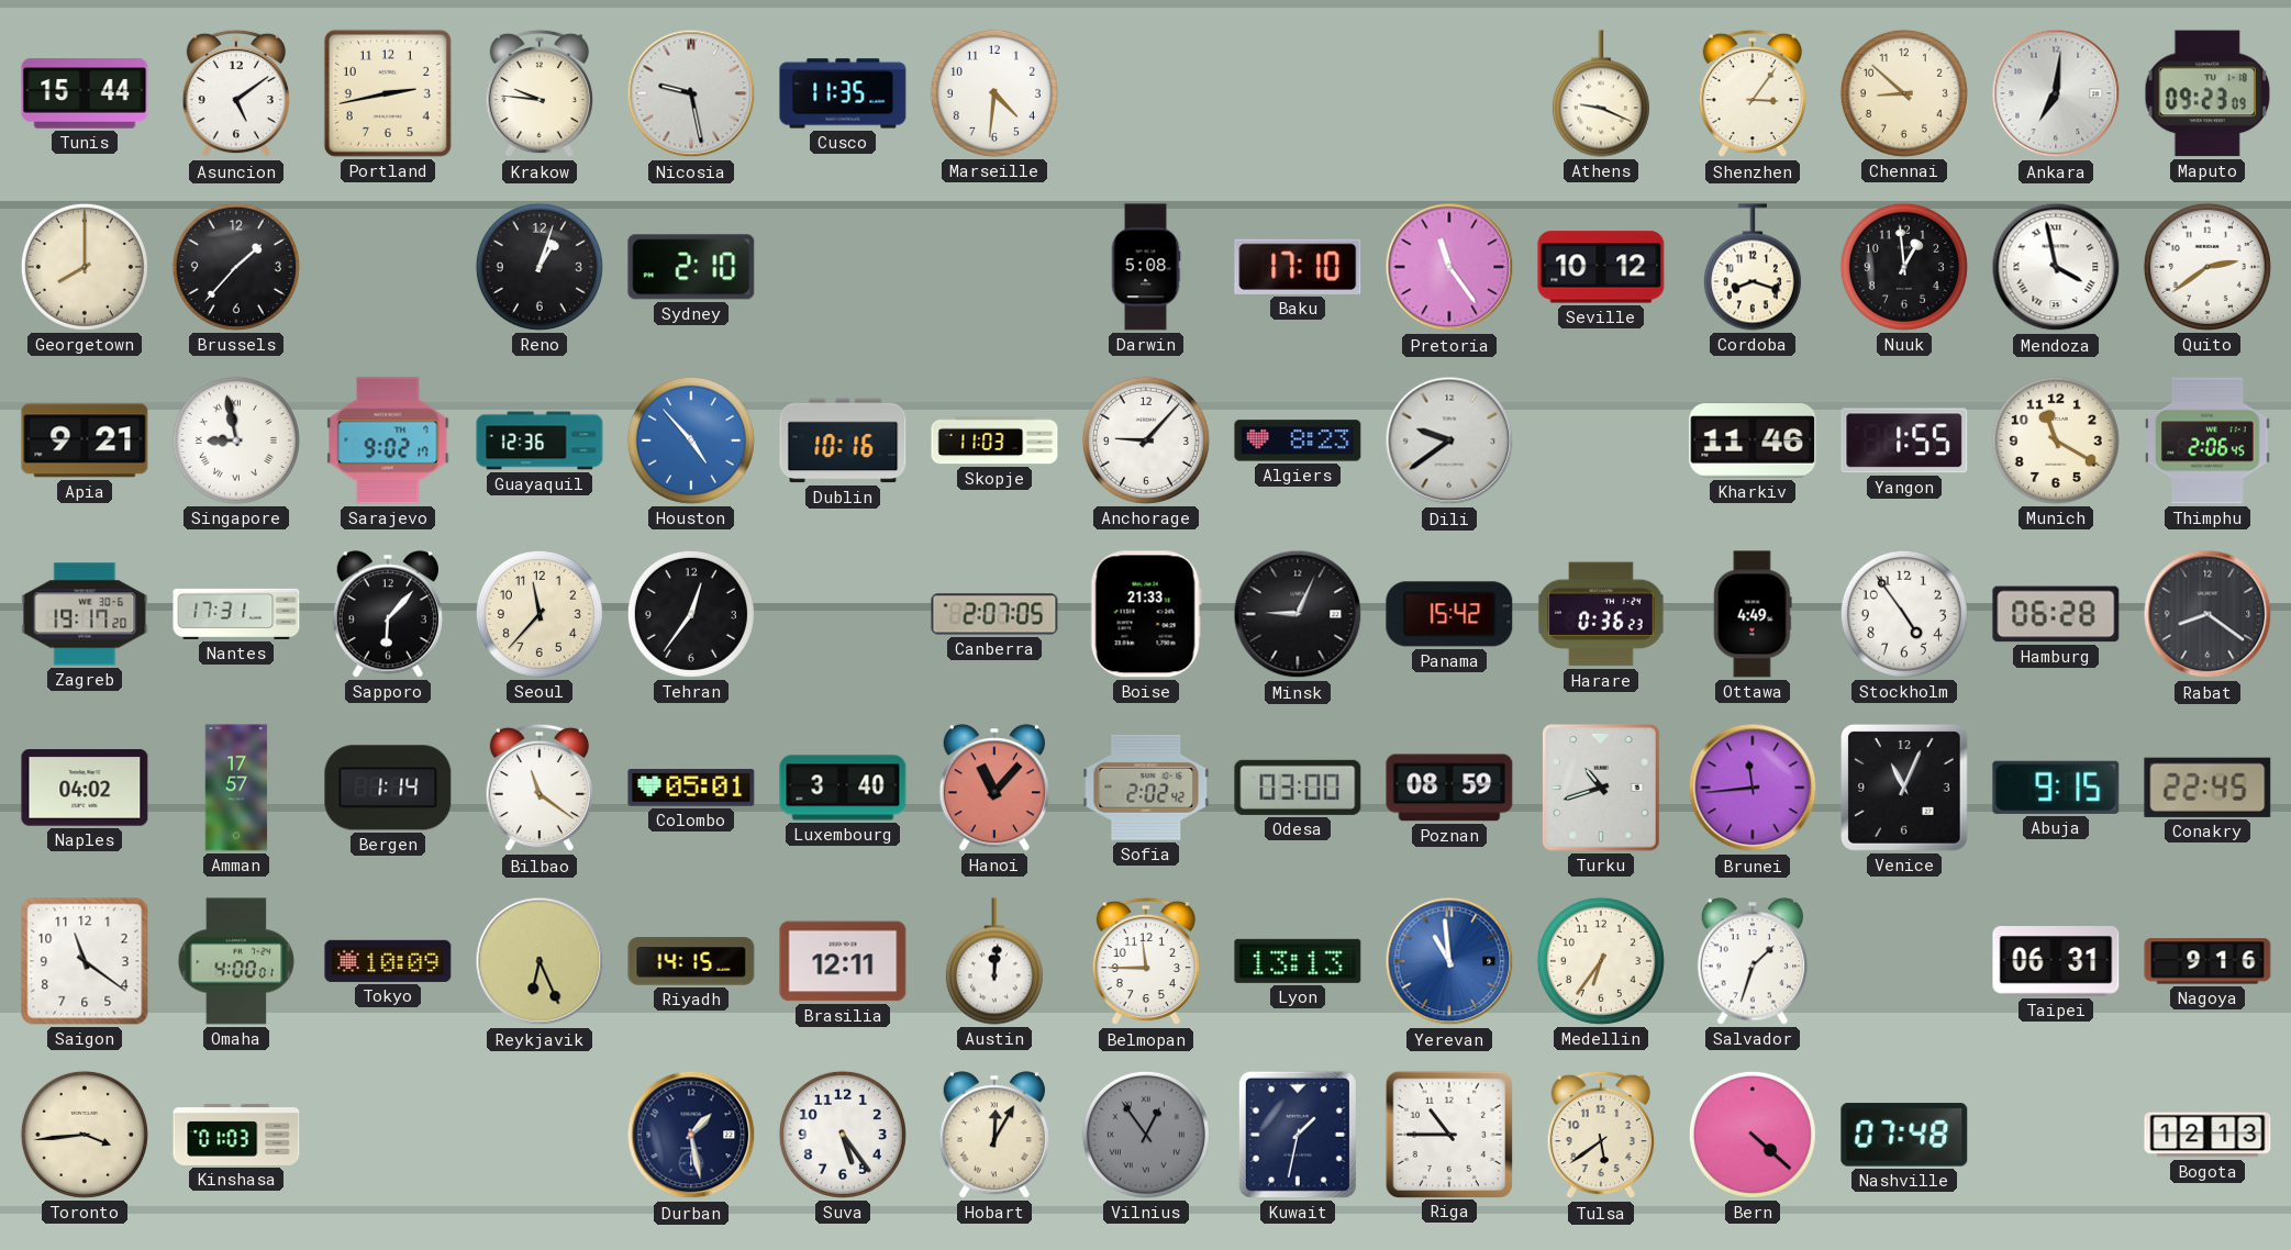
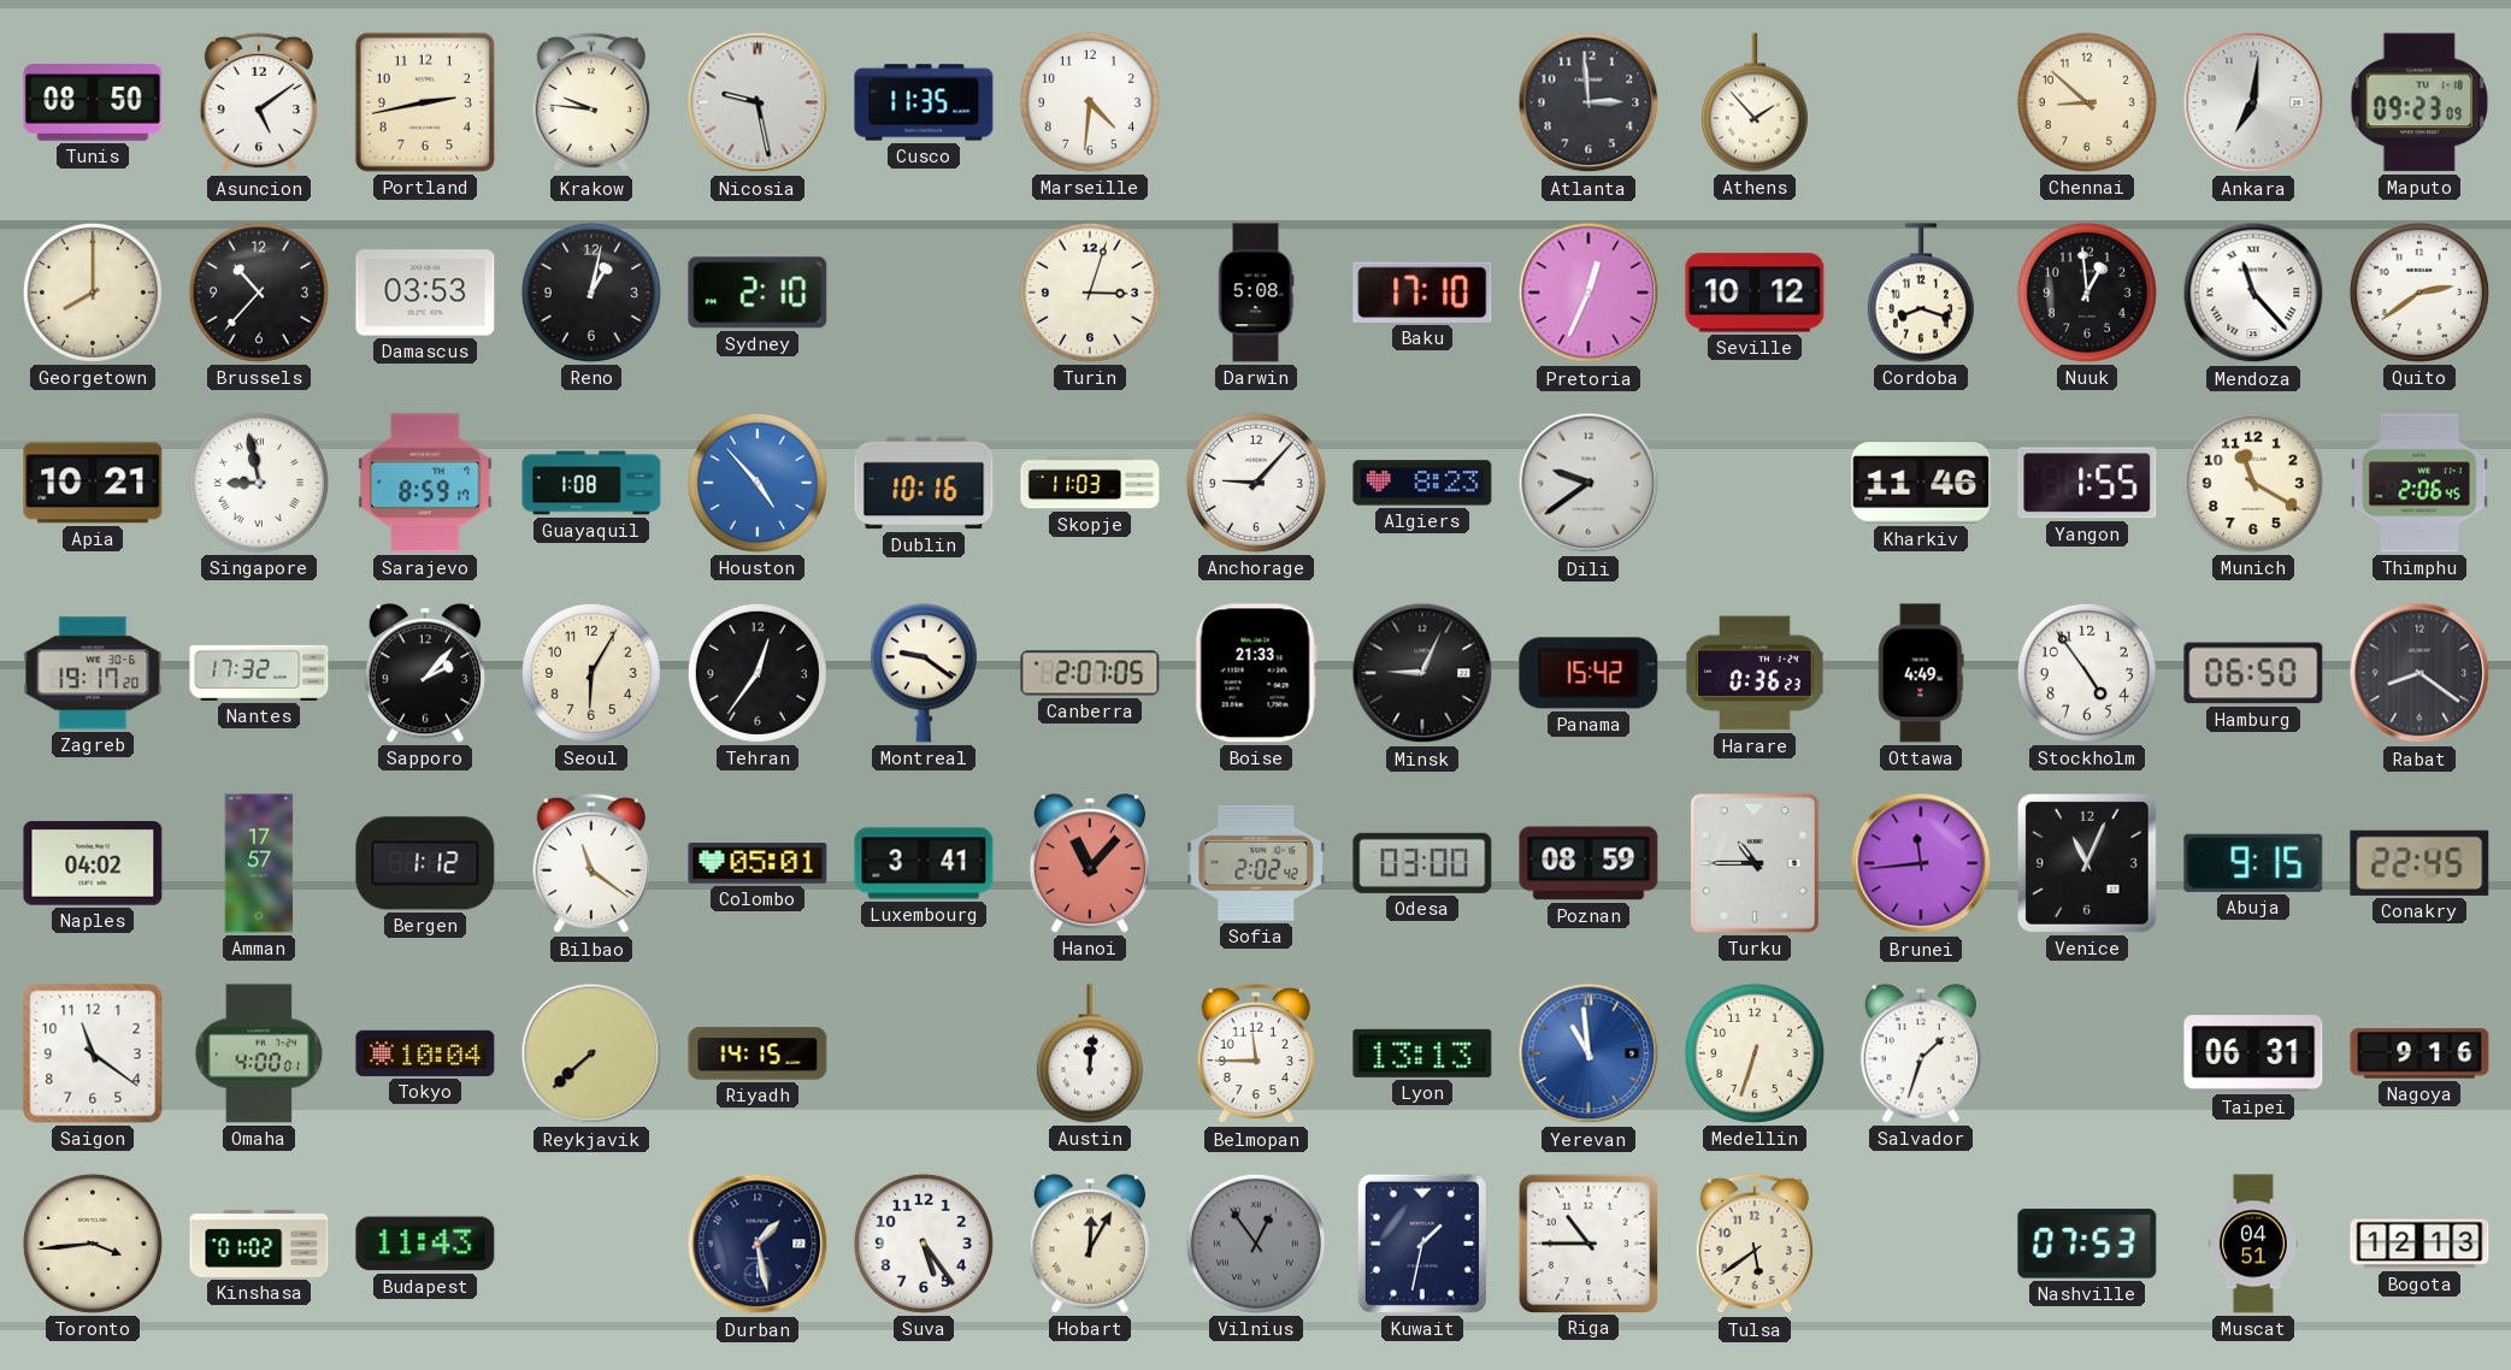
Tunis: 15:44 -> 08:50 (93, 102)
Atlanta: none -> 2:59 (1588, 102)
Athens: 9:19 -> 1:53 (1755, 102)
Shenzhen: 3:06 -> none (1753, 93)
Brussels: 1:37 -> 10:37 (259, 293)
Damascus: none -> 03:53 (425, 293)
Reno: 1:03 -> 1:02 (591, 293)
Turin: none -> 3:03 (1090, 293)
Pretoria: 11:24 -> 12:34 (1588, 293)
Mendoza: 3:58 -> 11:23 (2253, 293)
Apia: 9:21 -> 10:21 (93, 483)
Sarajevo: 9:02 -> 8:59 (425, 483)
Guayaquil: 12:36 -> 1:08 (591, 483)
Nantes: 17:31 -> 17:32 (259, 673)
Sapporo: 6:07 -> 2:07 (424, 673)
Seoul: 11:37 -> 6:05 (591, 673)
Montreal: none -> 9:21 (924, 673)
Hamburg: 06:28 -> 06:50 (2253, 673)
Bergen: 1:14 -> 1:12 (425, 863)
Luxembourg: 3:40 -> 3:41 (924, 863)
Turku: 10:42 -> 10:45 (1756, 863)
Tokyo: 10:09 -> 10:04 (425, 1053)
Reykjavik: 6:26 -> 7:38 (591, 1053)
Brasilia: 12:11 -> none (843, 961)
Medellin: 6:36 -> 6:33 (1755, 1053)
Kinshasa: 01:03 -> 01:02 (259, 1244)
Budapest: none -> 11:43 (425, 1244)
Bern: 4:22 -> none (1753, 1135)
Nashville: 07:48 -> 07:53 (2087, 1244)
Muscat: none -> 04:51 (2253, 1244)
